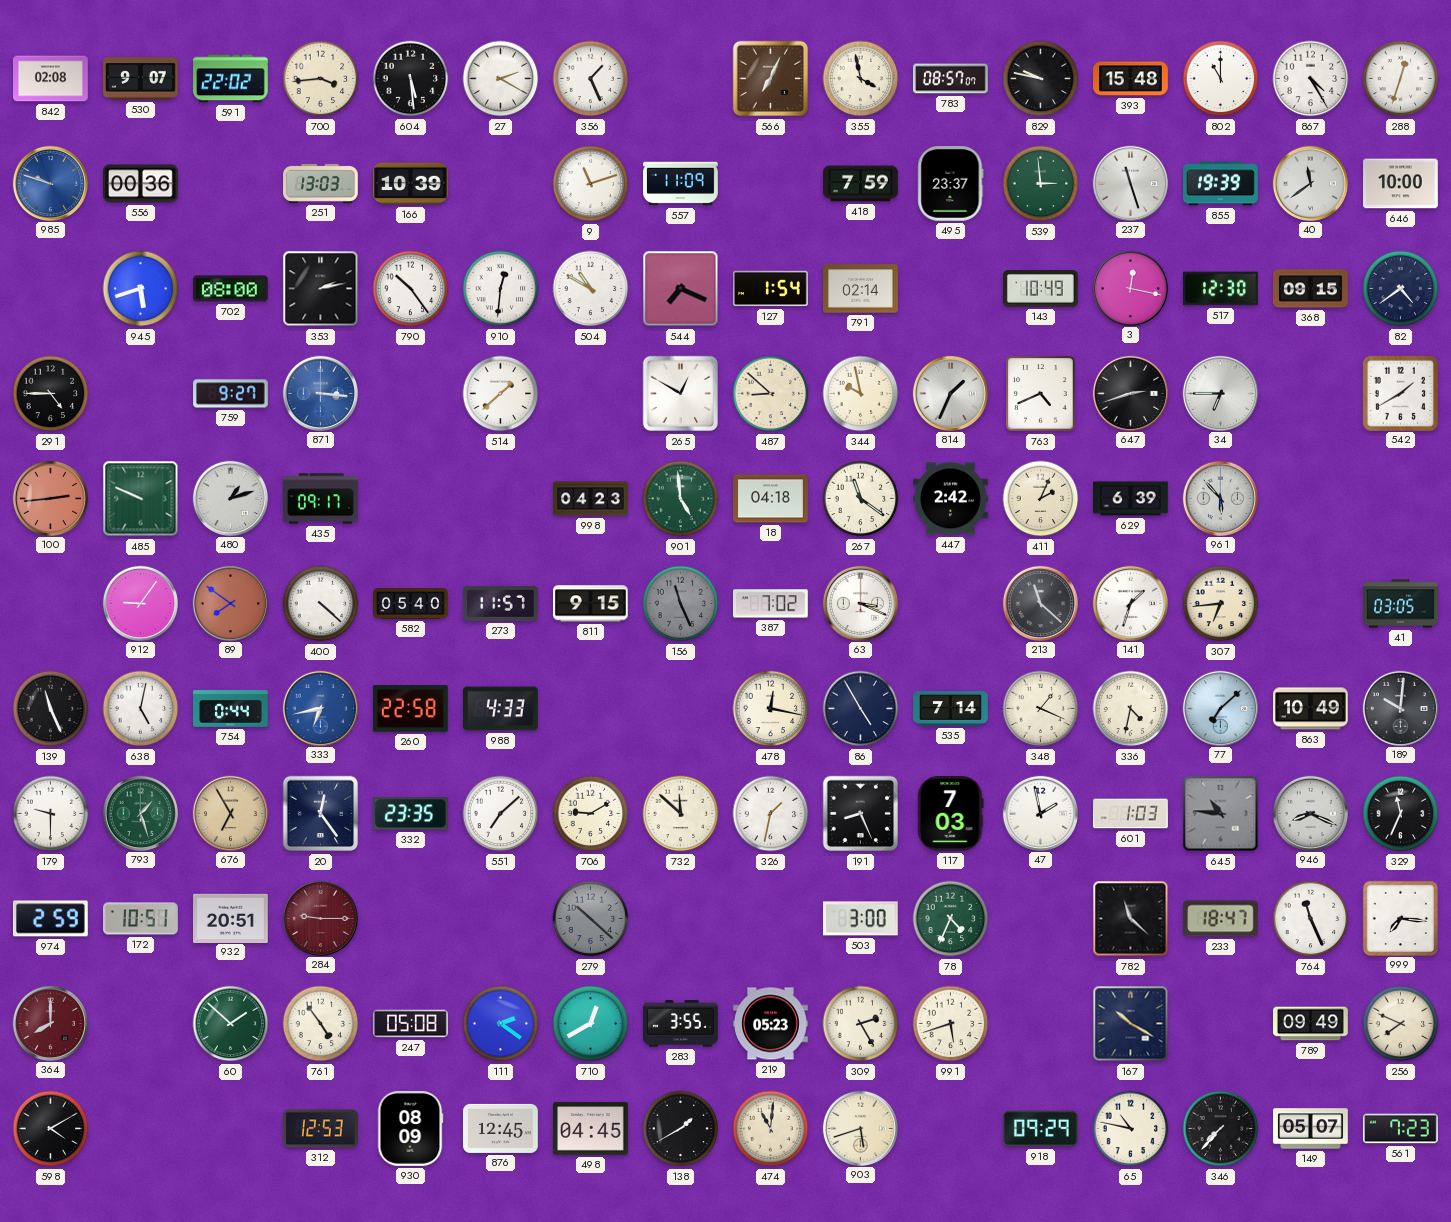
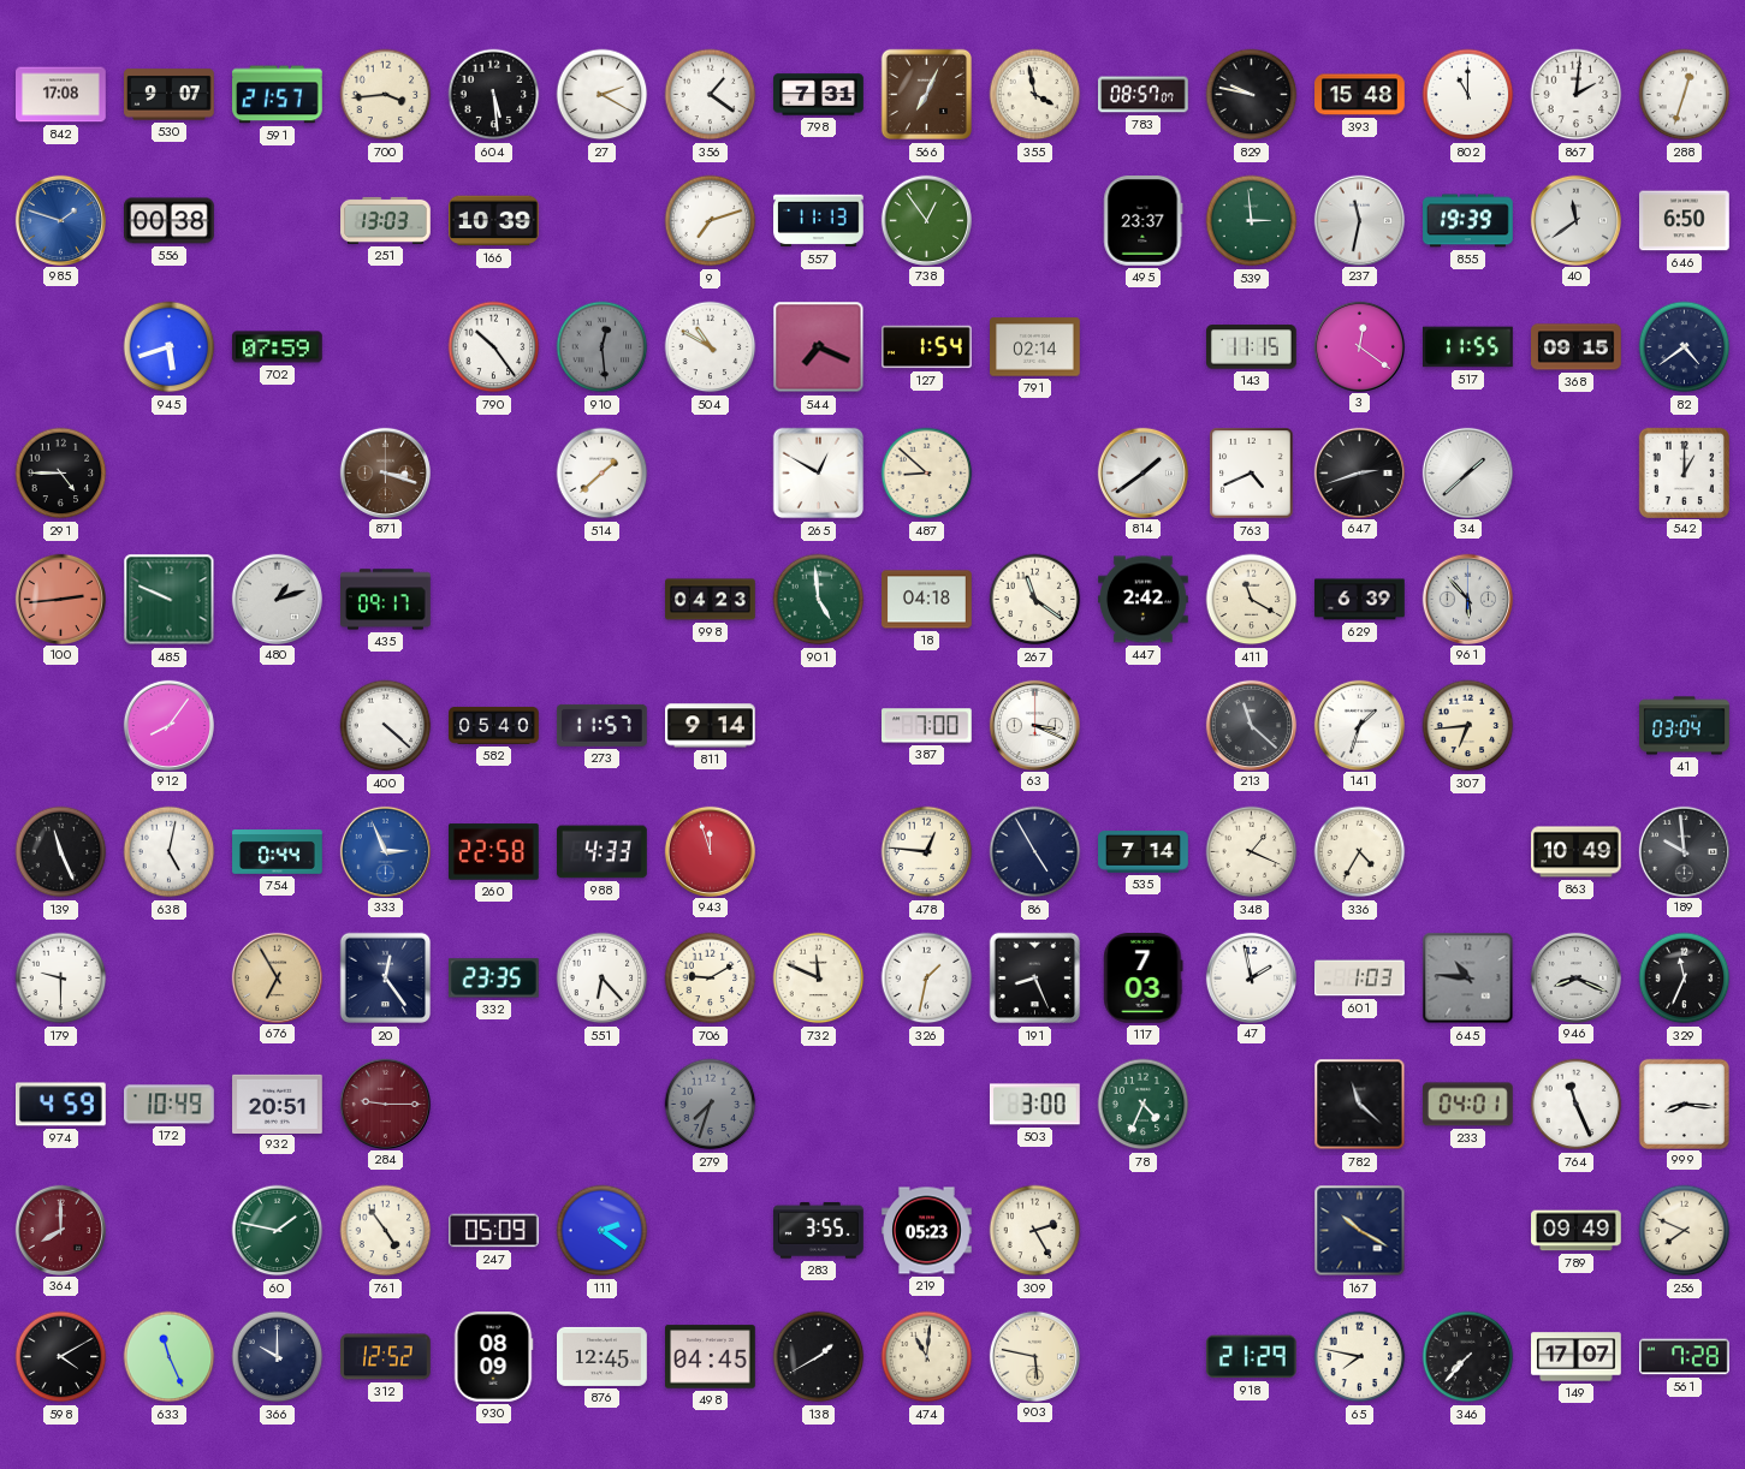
842: 02:08 -> 17:08 (61, 95)
591: 22:02 -> 21:57 (278, 95)
356: 1:26 -> 1:21 (711, 95)
798: none -> 7:31 (819, 95)
867: 4:25 -> 2:01 (1577, 95)
985: 9:48 -> 1:48 (60, 220)
556: 00:36 -> 00:38 (170, 221)
9: 11:12 -> 7:12 (711, 221)
557: 11:09 -> 11:13 (819, 221)
738: none -> 12:54 (926, 220)
418: 7:59 -> none (861, 184)
237: 11:27 -> 11:32 (1359, 220)
646: 10:00 -> 6:50 (1685, 221)
702: 08:00 -> 07:59 (278, 347)
353: 2:13 -> none (321, 289)
910: 12:31 -> 12:29 (603, 347)
910 dial: white -> grey (603, 347)
143: 10:49 -> 11:15 (1252, 347)
3: 12:17 -> 12:21 (1359, 346)
517: 12:30 -> 11:55 (1468, 347)
759: 9:27 -> none (231, 394)
871: 3:16 -> 3:18 (385, 472)
871 dial: blue -> brown (385, 472)
344: 9:58 -> none (861, 394)
814: 1:34 -> 1:39 (1142, 472)
34: 6:45 -> 1:38 (1467, 472)
542: 1:40 -> 1:00 (1684, 472)
411: 2:04 -> 11:20 (1252, 600)
912: 9:06 -> 8:06 (168, 725)
89: 7:51 -> none (230, 603)
811: 9:15 -> 9:14 (711, 726)
156: 11:26 -> none (681, 604)
387: 7:02 -> 7:00 (927, 726)
41: 03:05 -> 03:04 (1685, 726)
333: 6:43 -> 2:56 (385, 851)
943: none -> 11:57 (710, 851)
478: 12:17 -> 12:46 (927, 852)
336: 4:32 -> 4:35 (1360, 852)
77: 7:08 -> none (1220, 708)
189: 10:01 -> 9:59 (1684, 851)
793: 1:27 -> none (140, 813)
551: 7:08 -> 6:23 (603, 979)
732: 11:52 -> 11:49 (819, 979)
974: 2:59 -> 4:59 (61, 1105)
172: 10:51 -> 10:49 (170, 1105)
279: 10:22 -> 7:33 (711, 1105)
233: 18:47 -> 04:01 (1467, 1105)
999: 7:16 -> 8:16 (1684, 1104)
60: 1:52 -> 1:47 (278, 1231)
247: 05:08 -> 05:09 (494, 1231)
710: 12:40 -> none (591, 1024)
991: 5:42 -> none (951, 1024)
633: none -> 11:26 (170, 1357)
366: none -> 10:00 (278, 1357)
312: 12:53 -> 12:52 (386, 1357)
903: 5:42 -> 5:47 (1034, 1356)
918: 09:29 -> 21:29 (1251, 1357)
65: 10:47 -> 7:47 (1360, 1357)
149: 05:07 -> 17:07 (1577, 1357)
561: 7:23 -> 7:28 (1685, 1357)
